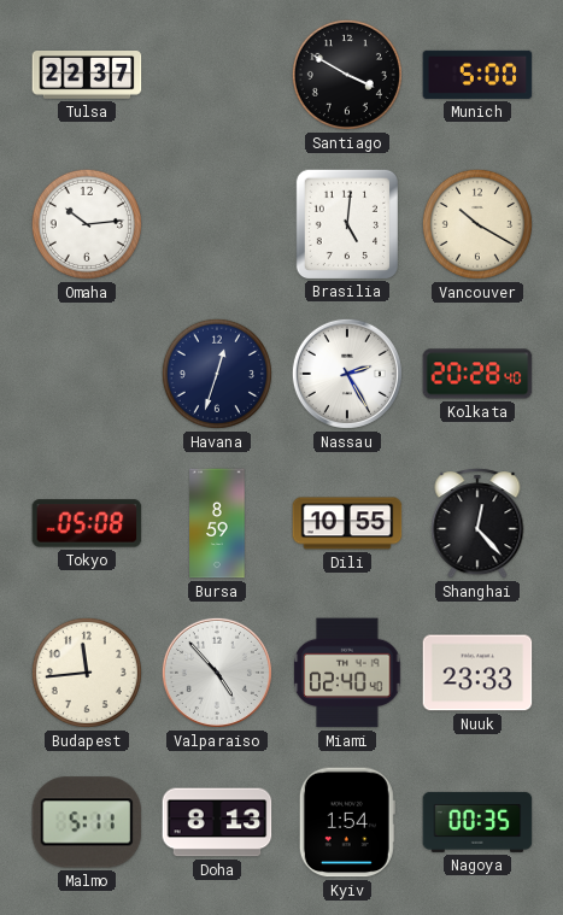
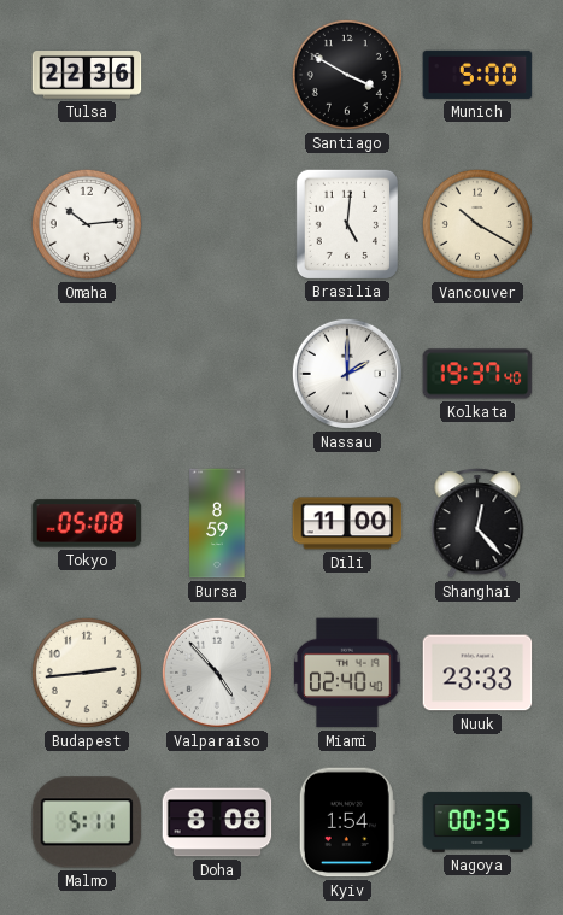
Tulsa: 22:37 -> 22:36 (87, 76)
Havana: 12:33 -> none (217, 374)
Nassau: 2:25 -> 2:00 (347, 374)
Kolkata: 20:28 -> 19:37 (477, 374)
Dili: 10:55 -> 11:00 (347, 523)
Budapest: 11:44 -> 2:44 (87, 673)
Doha: 8:13 -> 8:08 (217, 822)
